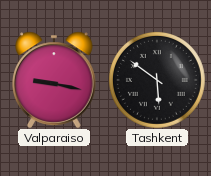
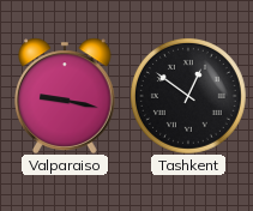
Tashkent: 5:51 -> 12:51 (188, 96)
